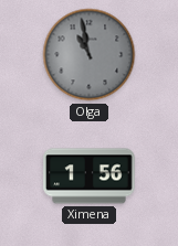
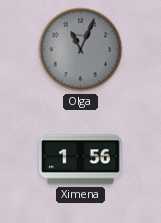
Olga: 10:58 -> 11:04 (81, 50)
